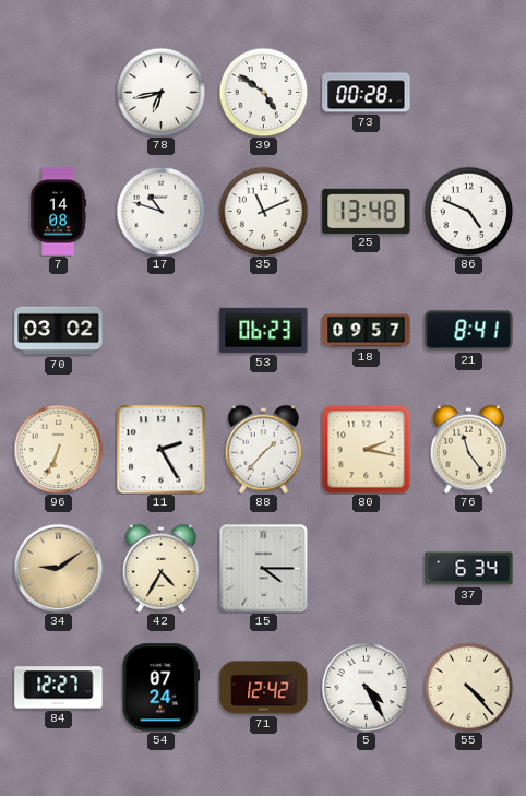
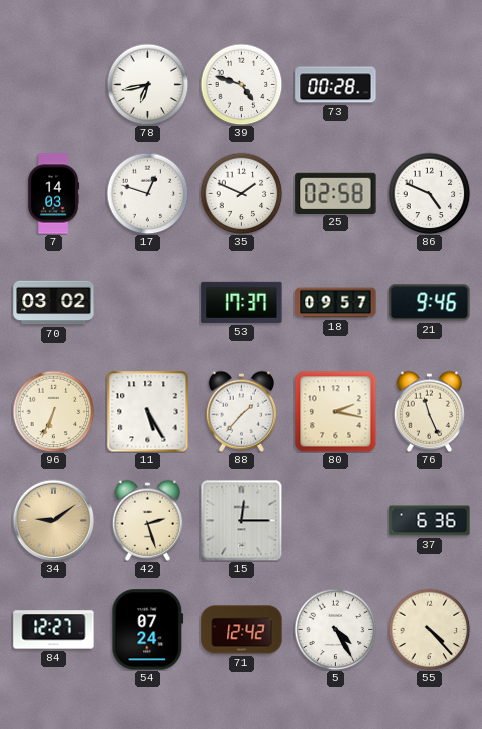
39: 4:51 -> 4:48 (241, 84)
7: 14:08 -> 14:03 (54, 194)
17: 10:48 -> 12:48 (147, 193)
35: 11:11 -> 1:49 (241, 193)
25: 13:48 -> 02:58 (336, 193)
53: 06:23 -> 17:37 (242, 302)
21: 8:41 -> 9:46 (430, 303)
11: 2:25 -> 5:25 (147, 411)
76: 11:24 -> 11:26 (430, 411)
42: 4:35 -> 2:27 (148, 520)
15: 4:15 -> 12:15 (241, 520)
37: 6:34 -> 6:36 (430, 521)
